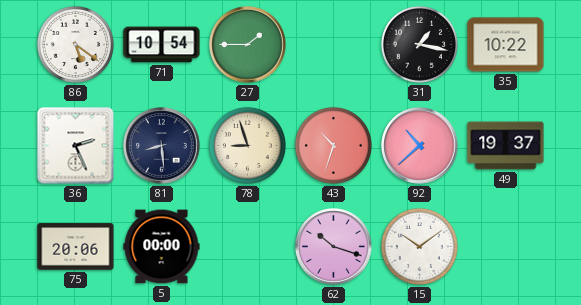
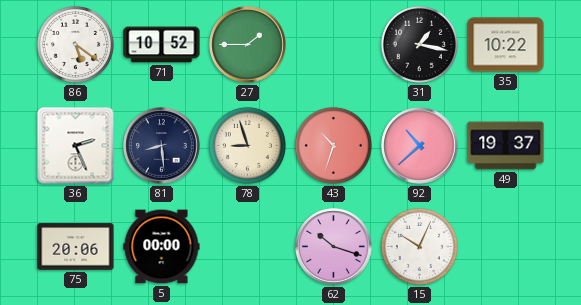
71: 10:54 -> 10:52 (162, 45)
15: 10:09 -> 10:04 (419, 246)
